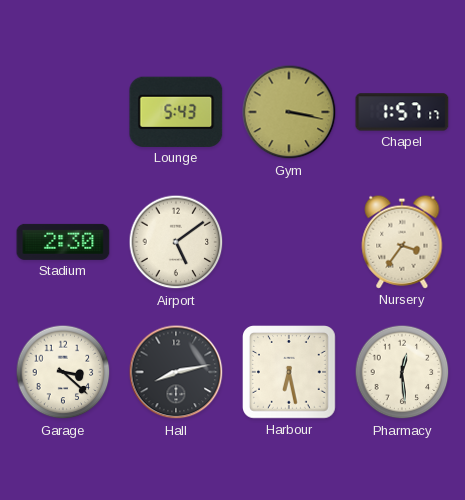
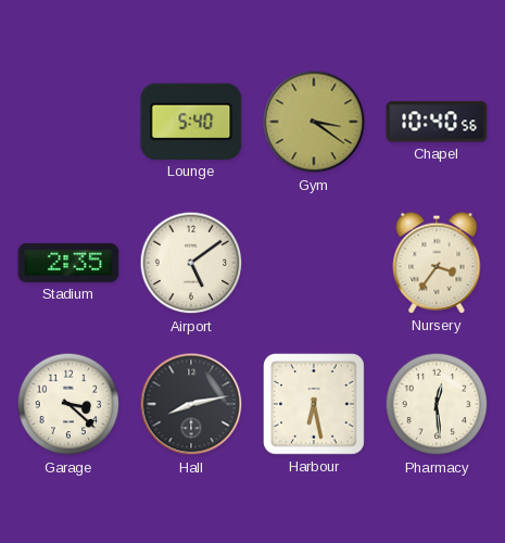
Lounge: 5:43 -> 5:40 (191, 122)
Gym: 3:17 -> 3:21 (314, 122)
Chapel: 1:57 -> 10:40 (437, 122)
Stadium: 2:30 -> 2:35 (68, 263)
